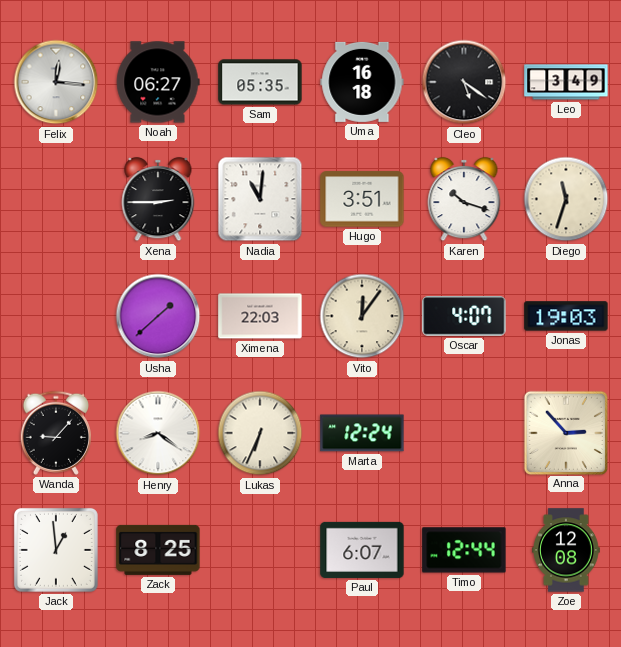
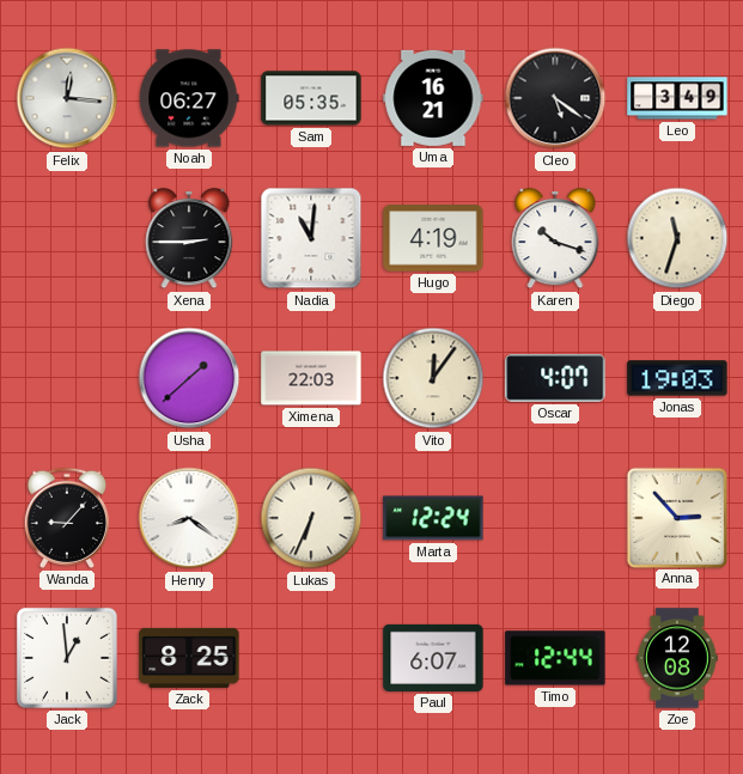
Uma: 16:18 -> 16:21 (433, 98)
Hugo: 3:51 -> 4:19 (433, 238)
